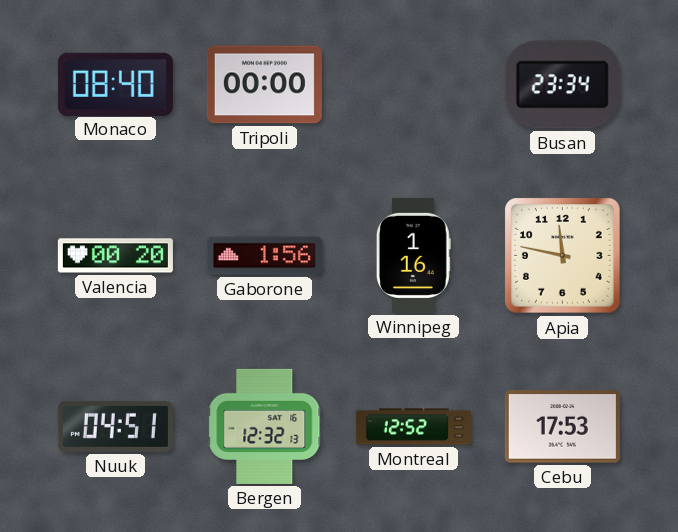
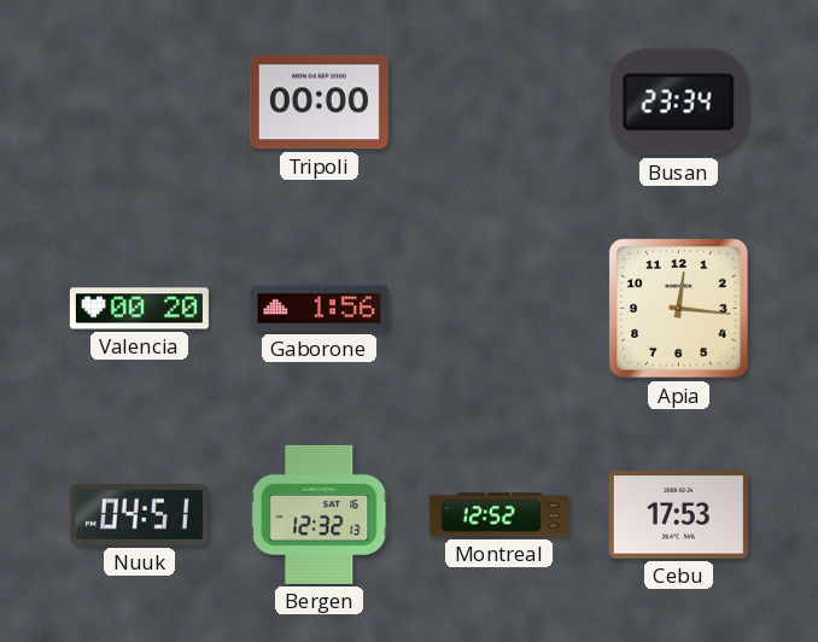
Monaco: 08:40 -> none (115, 84)
Winnipeg: 1:16 -> none (413, 255)
Apia: 11:47 -> 12:16 (679, 309)
